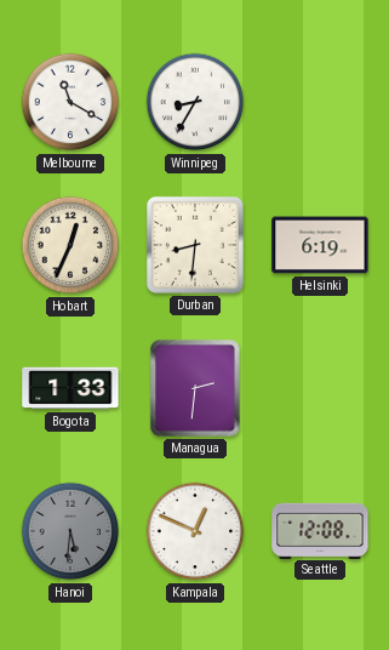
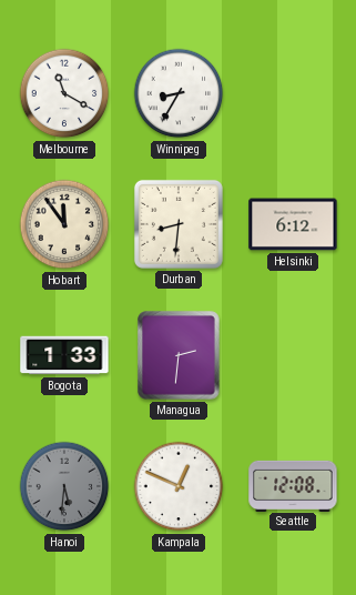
Hobart: 12:34 -> 11:54 (64, 224)
Helsinki: 6:19 -> 6:12 (293, 224)
